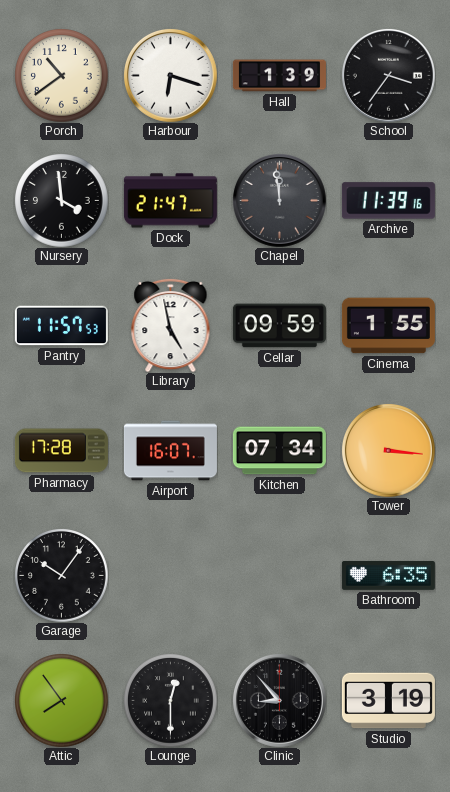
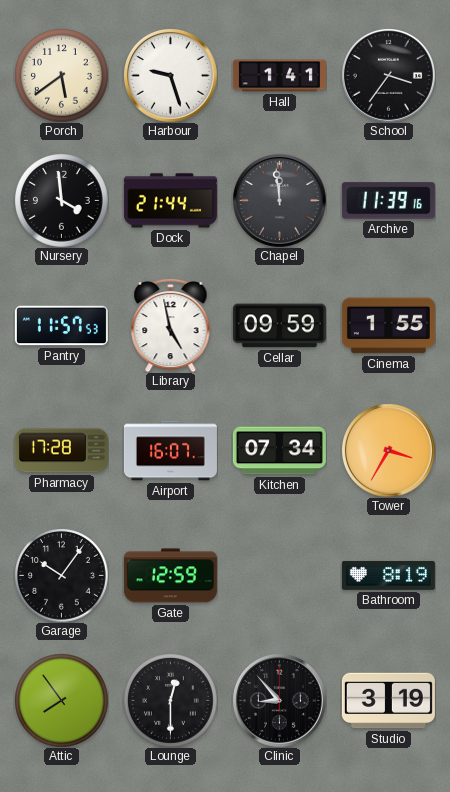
Porch: 10:39 -> 5:39 (62, 76)
Harbour: 6:18 -> 9:27 (170, 75)
Hall: 1:39 -> 1:41 (279, 76)
Dock: 21:47 -> 21:44 (170, 201)
Tower: 3:16 -> 3:35 (388, 450)
Gate: none -> 12:59 (170, 576)
Bathroom: 6:35 -> 8:19 (388, 575)
